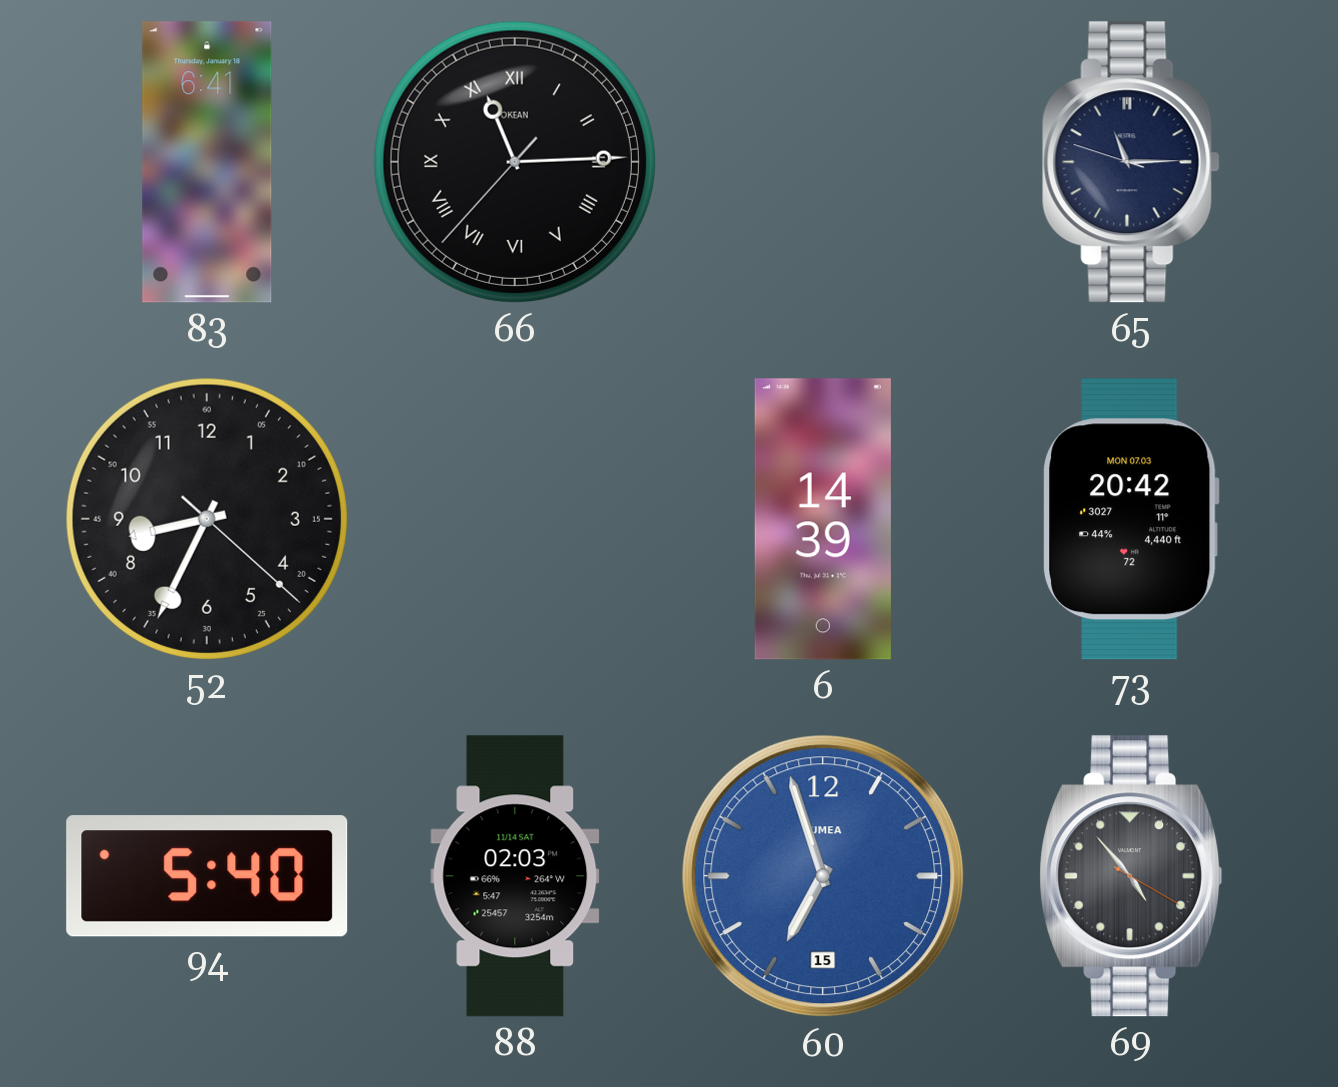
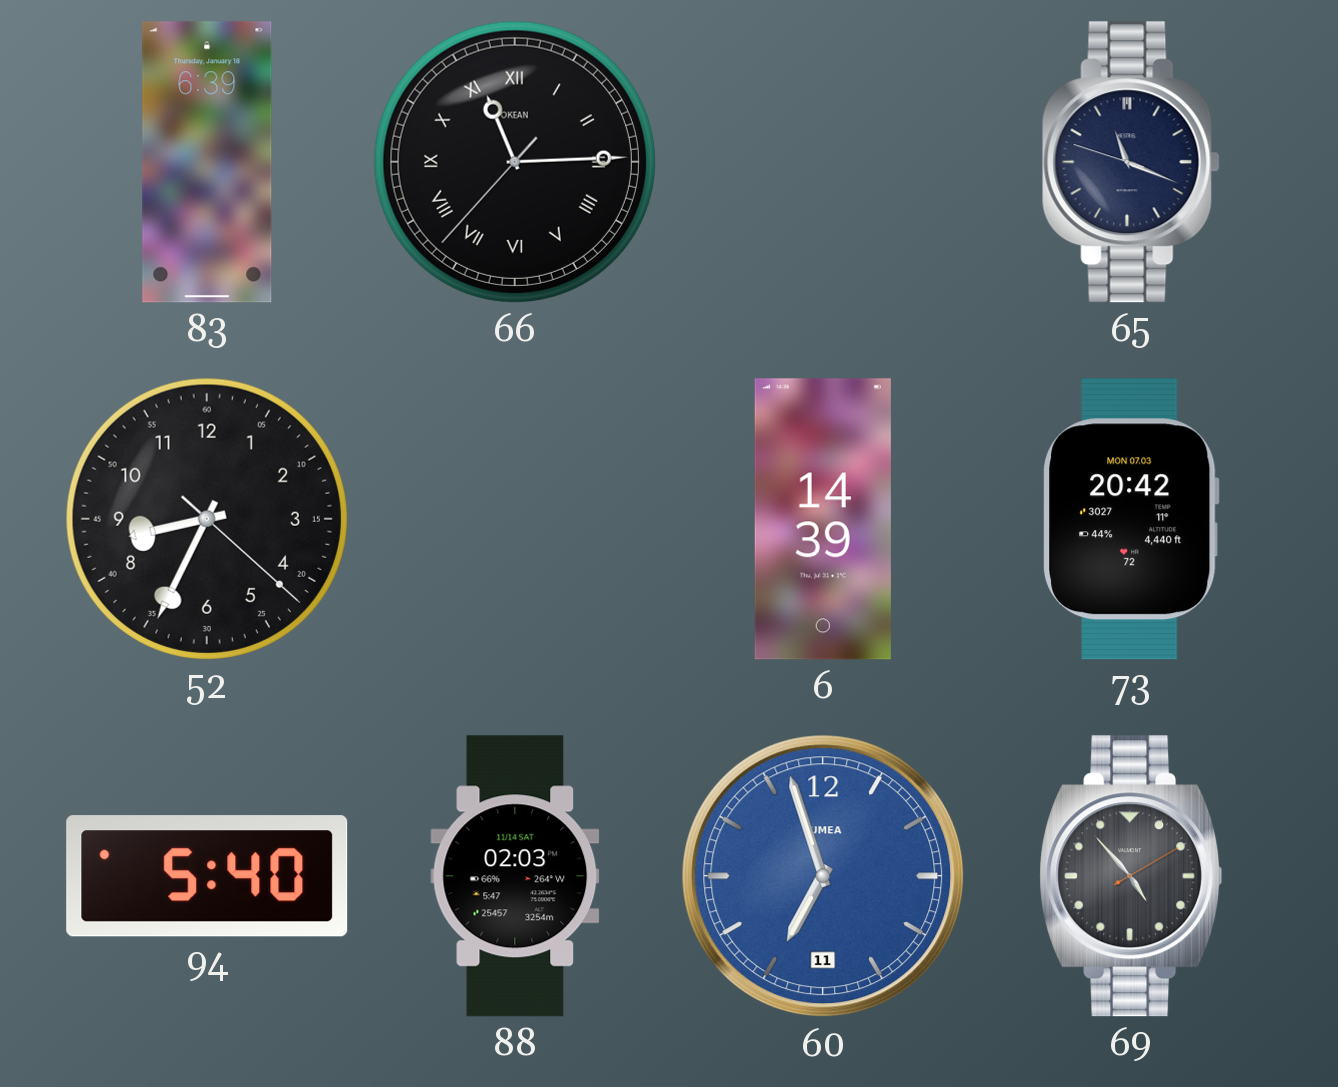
83: 6:41 -> 6:39 (207, 162)
65: 11:14 -> 11:18 (1131, 162)
60 date: 15 -> 11 (823, 876)
69: 4:53:20 -> 4:53:10 (1131, 876)
